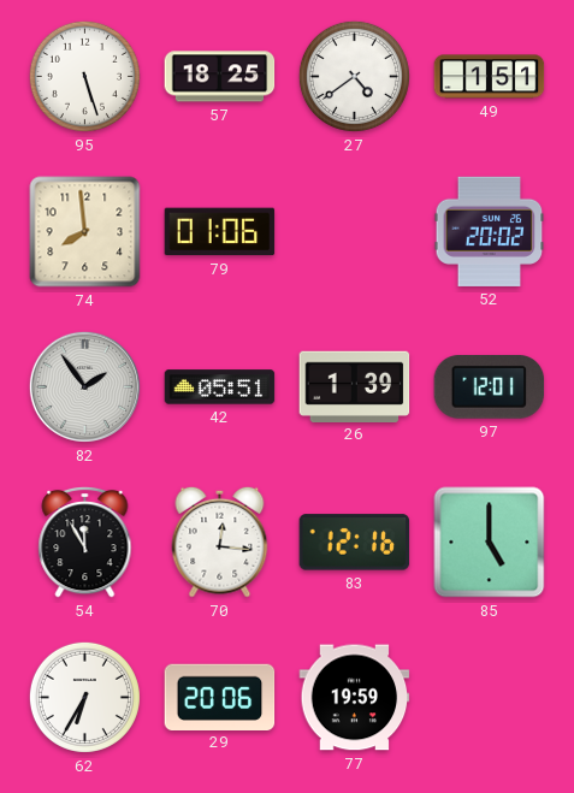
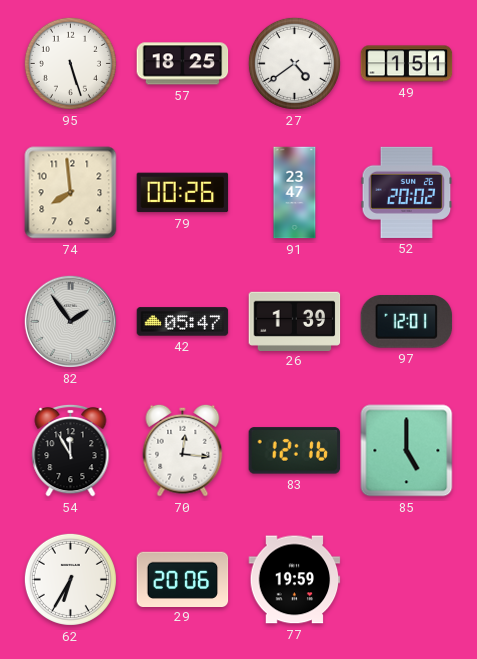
79: 01:06 -> 00:26 (183, 193)
91: none -> 23:47 (295, 193)
42: 05:51 -> 05:47 (183, 322)
